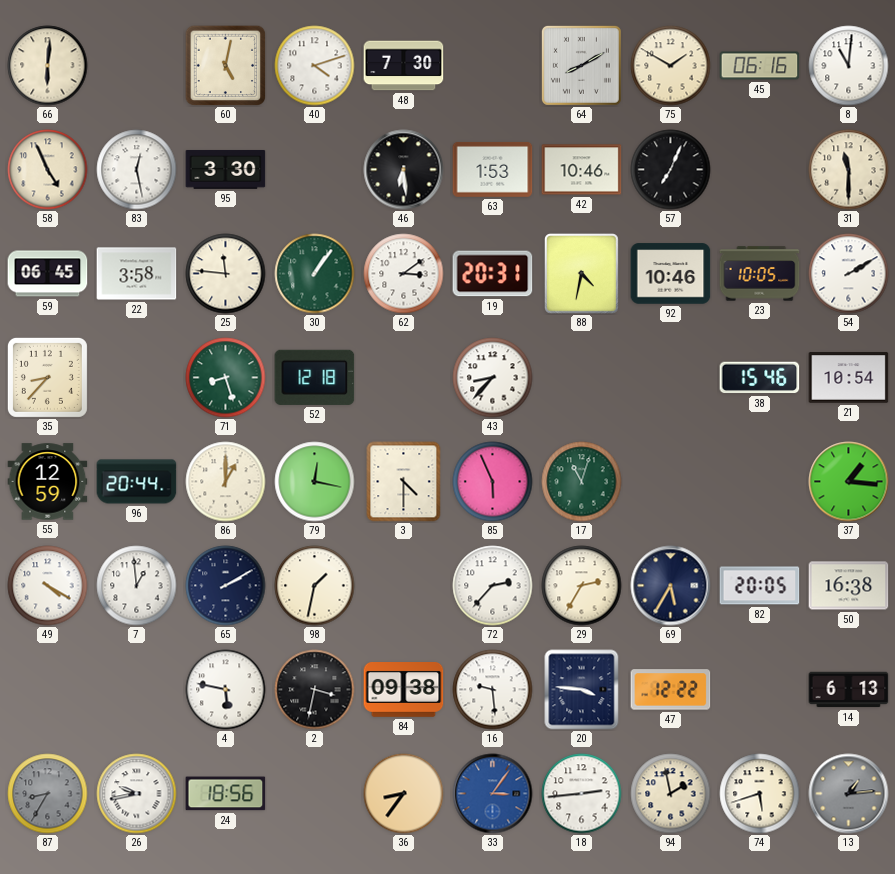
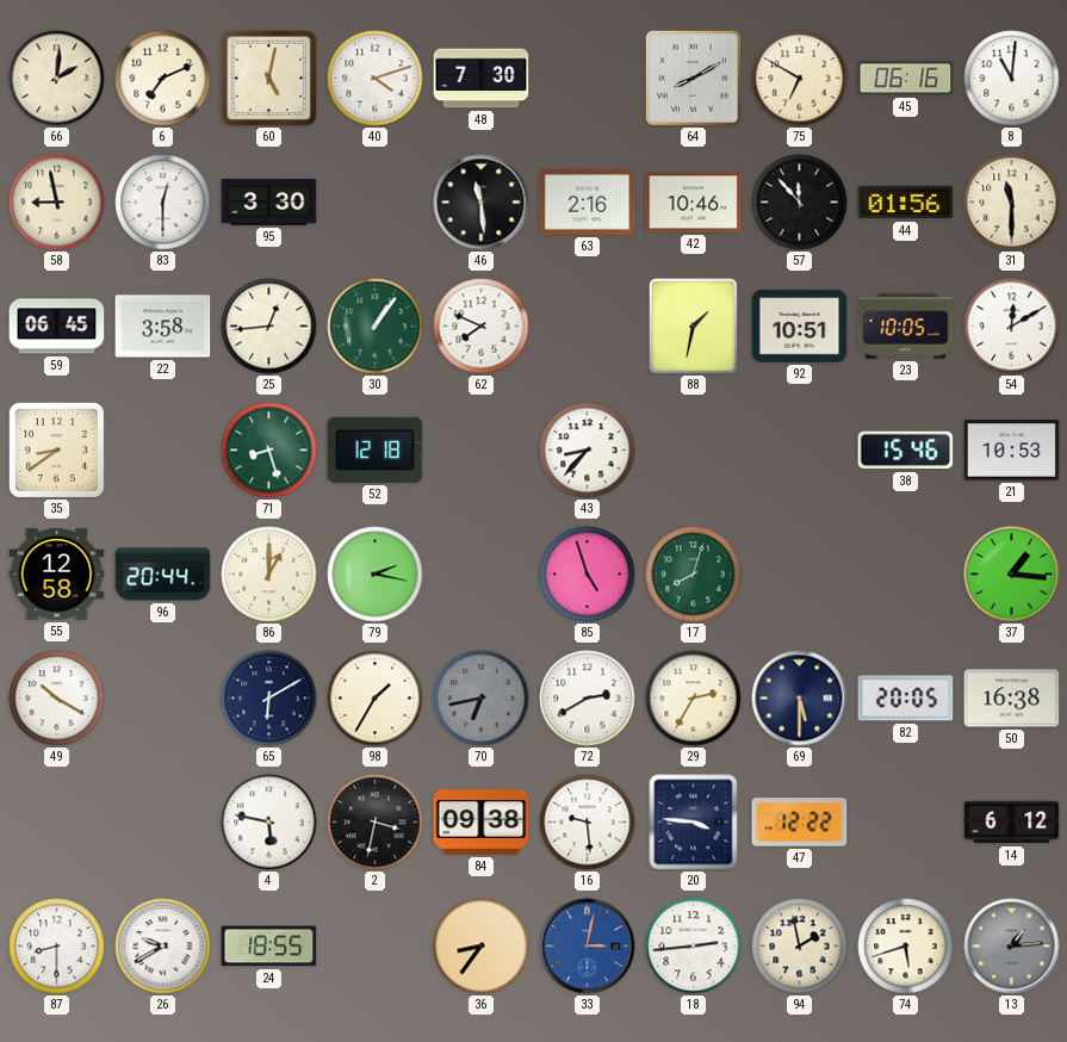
66: 6:01 -> 2:01 (57, 79)
6: none -> 7:11 (163, 79)
75: 1:50 -> 6:50 (800, 79)
58: 4:56 -> 8:58 (57, 203)
83: 12:28 -> 12:30 (163, 203)
46: 6:29 -> 11:29 (482, 203)
63: 1:53 -> 2:16 (588, 201)
57: 7:04 -> 11:53 (800, 203)
44: none -> 01:56 (906, 203)
25: 11:46 -> 12:44 (269, 327)
62: 3:09 -> 7:49 (482, 327)
19: 20:31 -> none (493, 274)
88: 4:32 -> 1:32 (694, 327)
92: 10:46 -> 10:51 (800, 327)
54: 2:10 -> 12:10 (1012, 327)
35: 8:37 -> 8:39 (56, 449)
21: 10:54 -> 10:53 (1012, 451)
55: 12:59 -> 12:58 (57, 575)
79: 12:17 -> 2:17 (376, 575)
3: 4:30 -> none (404, 482)
85: 5:56 -> 4:57 (588, 575)
17: 11:03 -> 8:03 (694, 575)
49: 4:20 -> 10:20 (57, 699)
7: 12:59 -> none (137, 586)
65: 2:10 -> 6:10 (269, 699)
98: 1:32 -> 1:35 (376, 699)
70: none -> 6:43 (482, 699)
72: 2:37 -> 2:40 (588, 699)
69: 5:35 -> 5:30 (800, 699)
14: 6:13 -> 6:12 (1012, 823)
87: 8:35 -> 8:30 (57, 947)
87 dial: grey -> white (57, 947)
26: 9:43 -> 9:40 (163, 947)
24: 18:56 -> 18:55 (269, 947)
33: 3:06 -> 3:02 (588, 947)
